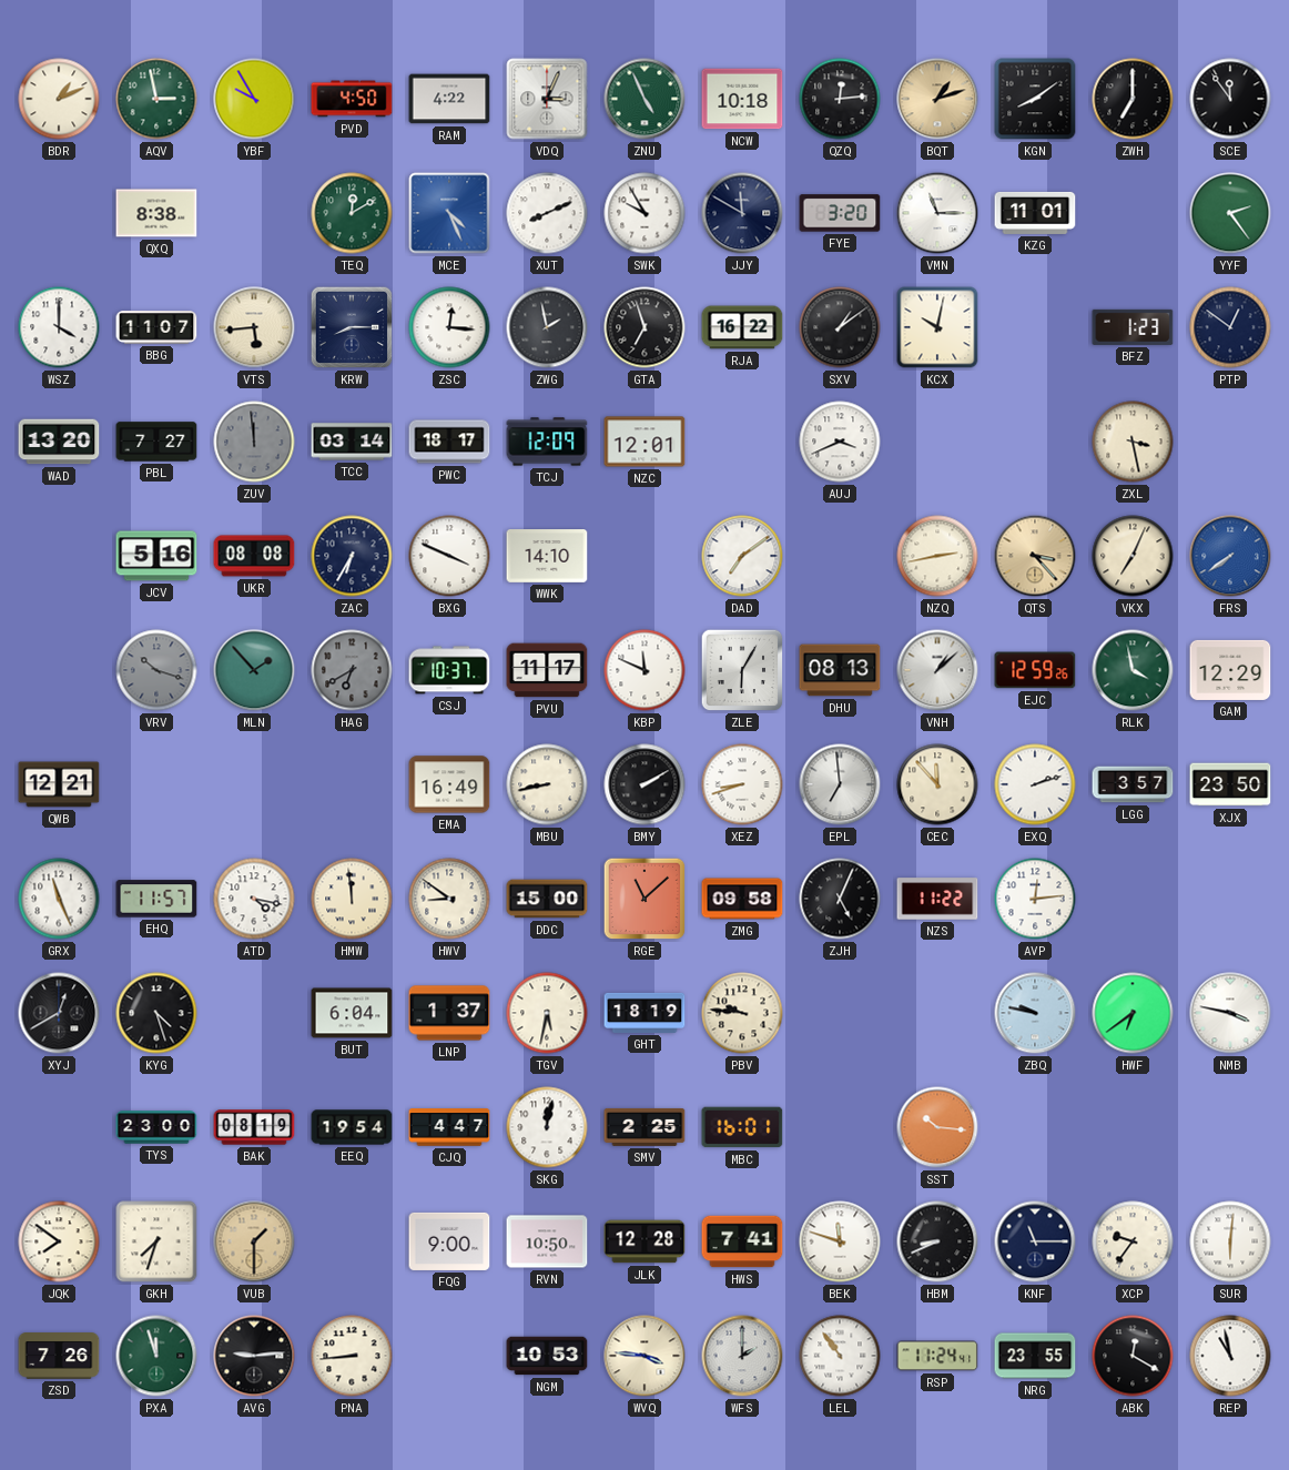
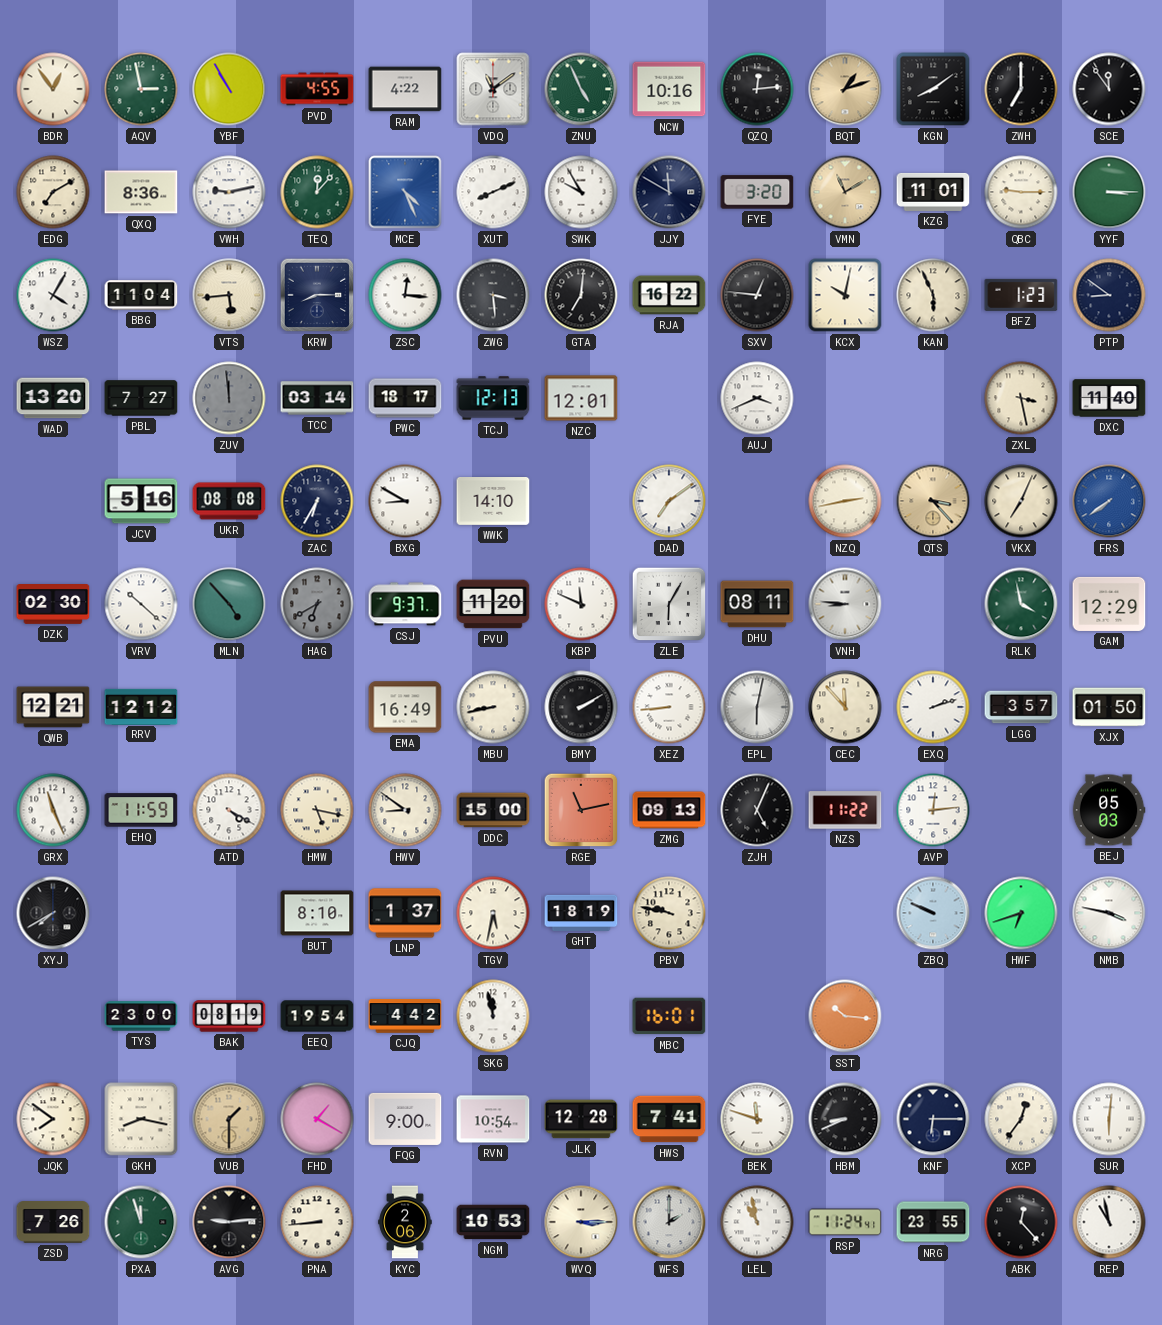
BDR: 1:11 -> 12:54 (53, 89)
YBF: 9:55 -> 10:55 (229, 89)
PVD: 4:50 -> 4:55 (317, 89)
VDQ: 3:04 -> 11:09 (493, 89)
NCW: 10:18 -> 10:16 (669, 89)
EDG: none -> 7:10 (53, 192)
QXQ: 8:38 -> 8:36 (141, 192)
VWH: none -> 9:13 (229, 192)
TEQ: 12:10 -> 12:07 (317, 192)
VMN: 11:15 -> 11:10 (845, 192)
VMN dial: white -> champagne (845, 192)
QBC: none -> 9:15 (1021, 192)
YYF: 2:24 -> 3:15 (1109, 192)
WSZ: 4:00 -> 4:05 (53, 295)
BBG: 11:07 -> 11:04 (141, 295)
ZWG: 1:58 -> 3:29 (493, 295)
GTA: 6:57 -> 7:01 (581, 295)
SXV: 1:09 -> 12:46 (757, 295)
KAN: none -> 5:56 (933, 295)
PTP: 12:51 -> 8:51 (1109, 295)
TCJ: 12:09 -> 12:13 (493, 398)
DXC: none -> 11:40 (1109, 398)
BXG: 3:49 -> 8:50 (405, 501)
DZK: none -> 02:30 (53, 605)
VRV: 10:18 -> 10:22 (141, 604)
VRV dial: grey -> white (141, 604)
MLN: 1:53 -> 4:53 (229, 604)
CSJ: 10:37 -> 9:37 (405, 604)
PVU: 11:17 -> 11:20 (493, 604)
DHU: 08:13 -> 08:11 (757, 604)
VNH: 1:08 -> 8:46 (845, 604)
EJC: 12:59 -> none (1035, 670)
RRV: none -> 12:12 (141, 706)
XEZ: 8:42 -> 8:44 (669, 707)
EPL: 6:59 -> 6:02 (757, 707)
XJX: 23:50 -> 01:50 (1109, 707)
EHQ: 11:57 -> 11:59 (141, 810)
ATD: 4:17 -> 4:20 (229, 810)
HMW: 11:59 -> 5:17 (317, 810)
RGE: 11:08 -> 11:13 (581, 810)
ZMG: 09:58 -> 09:13 (669, 810)
BEJ: none -> 05:03 (1109, 810)
XYJ: 12:40 -> 7:40 (53, 913)
KYG: 4:27 -> none (156, 1013)
BUT: 6:04 -> 8:10 (317, 913)
PBV: 9:46 -> 9:47 (669, 913)
ZBQ: 9:47 -> 9:49 (933, 913)
HWF: 6:39 -> 6:42 (1021, 913)
CJQ: 4:47 -> 4:42 (405, 1016)
SKG: 12:02 -> 11:58 (493, 1016)
SMV: 2:25 -> none (644, 1127)
GKH: 7:33 -> 8:17 (141, 1119)
FHD: none -> 1:20 (317, 1119)
RVN: 10:50 -> 10:54 (493, 1119)
KNF: 11:15 -> 6:15 (933, 1119)
XCP: 9:36 -> 12:36 (1021, 1119)
KYC: none -> 2:06 (405, 1222)
WVQ: 3:46 -> 3:15 (581, 1222)
LEL: 10:54 -> 10:58 (757, 1222)
ABK: 12:20 -> 12:23 (1021, 1222)
